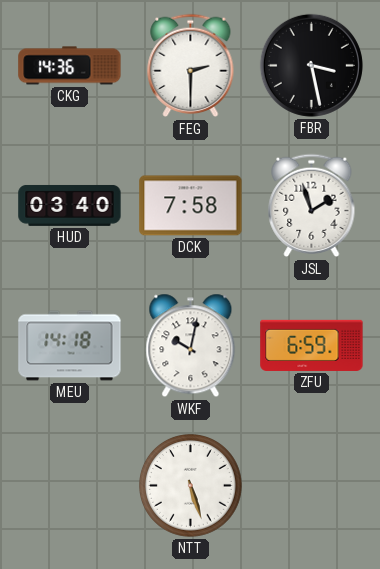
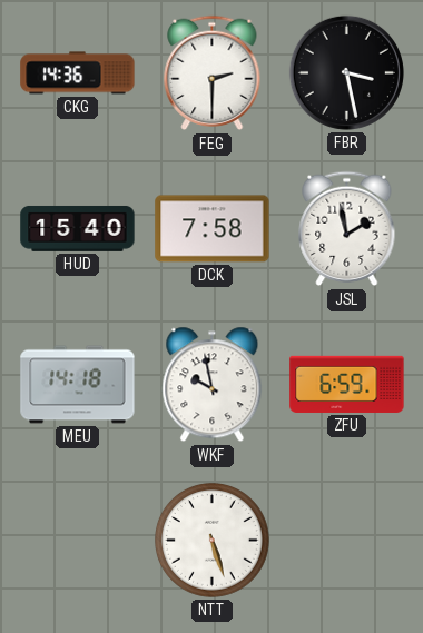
HUD: 03:40 -> 15:40 (78, 228)
JSL: 1:57 -> 1:58 (347, 229)
WKF: 10:02 -> 9:58 (213, 385)
